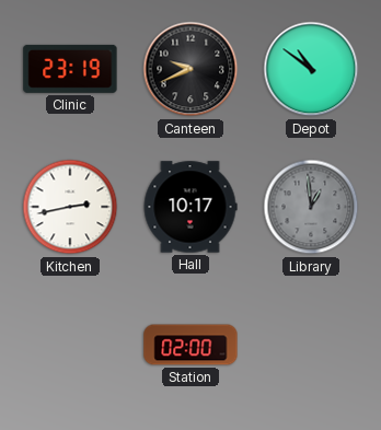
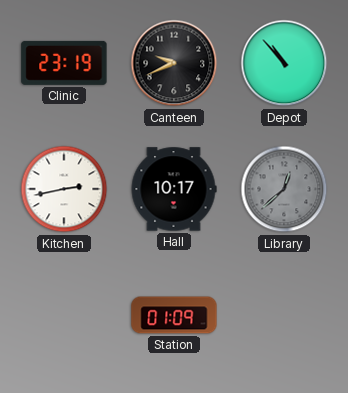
Depot: 10:51 -> 10:53 (284, 63)
Library: 12:59 -> 12:38 (284, 189)
Station: 02:00 -> 01:09 (174, 315)
